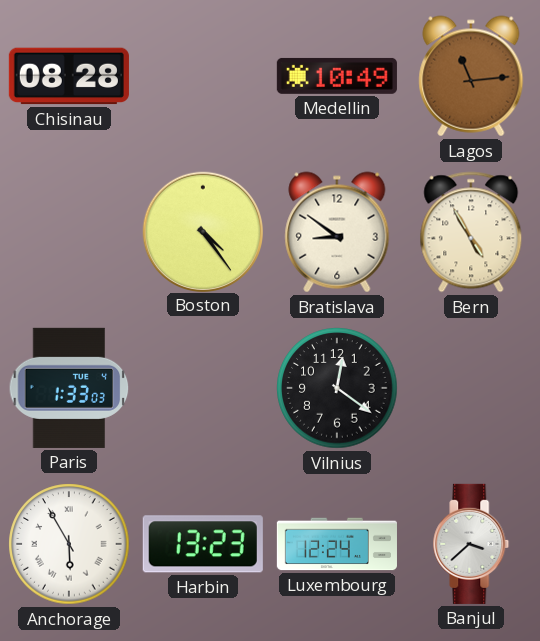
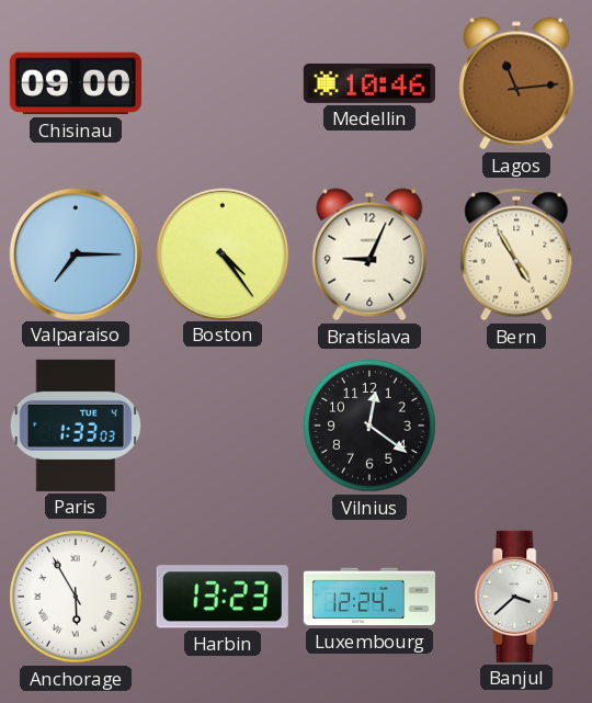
Chisinau: 08:28 -> 09:00 (76, 83)
Medellin: 10:49 -> 10:46 (369, 83)
Valparaiso: none -> 7:15 (75, 253)
Bratislava: 8:51 -> 9:04 (369, 254)
